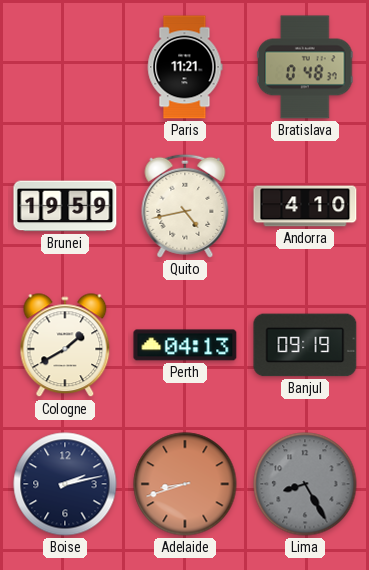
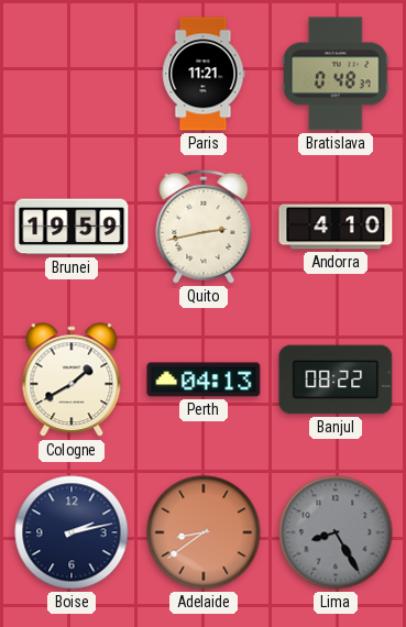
Quito: 4:43 -> 2:43 (204, 227)
Banjul: 09:19 -> 08:22 (336, 380)
Adelaide: 8:42 -> 8:39 (204, 532)
